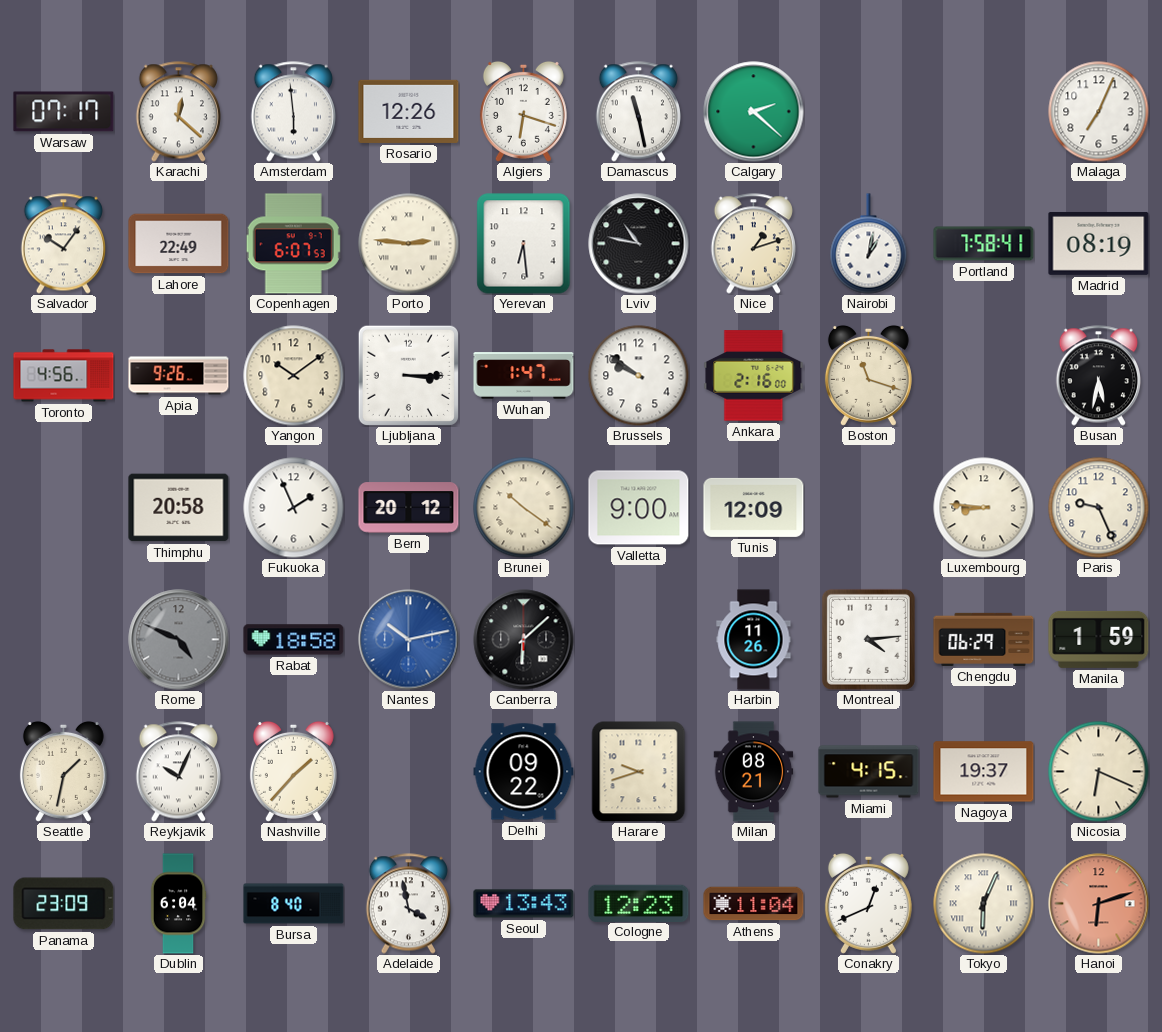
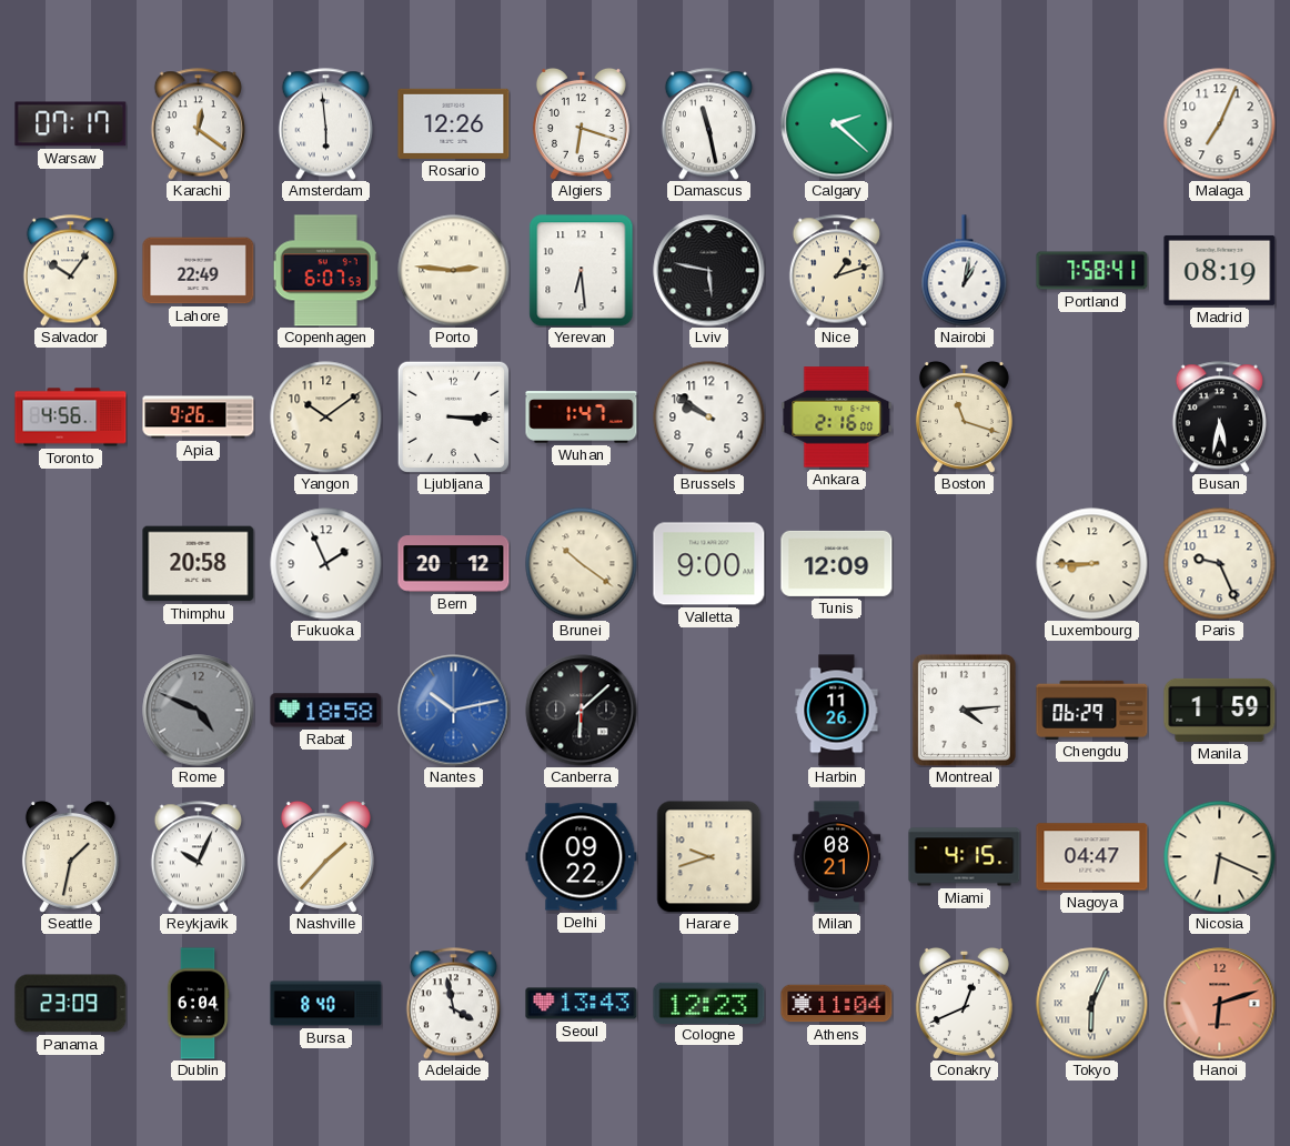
Karachi: 12:22 -> 12:21 (198, 124)
Lviv: 10:47 -> 5:47 (709, 271)
Luxembourg: 8:46 -> 8:45 (1092, 564)
Nagoya: 19:37 -> 04:47 (1092, 857)
